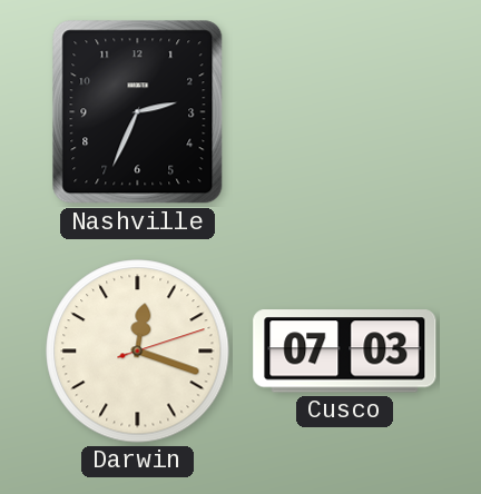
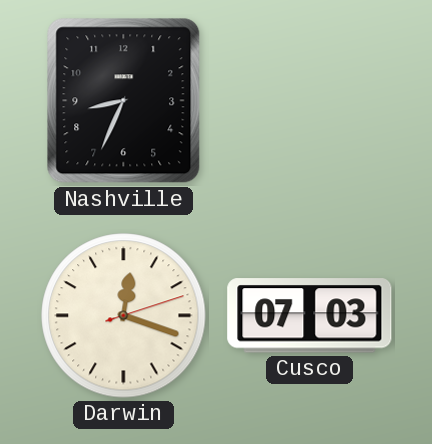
Nashville: 2:34 -> 8:34 (124, 101)
